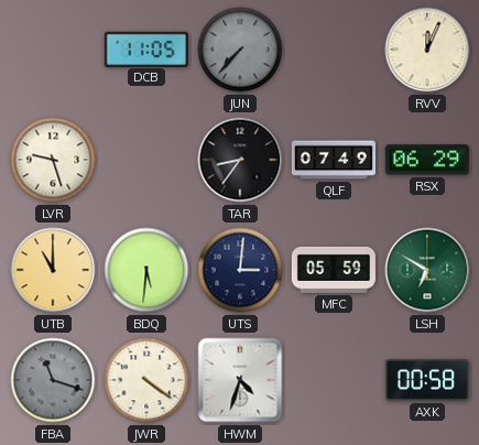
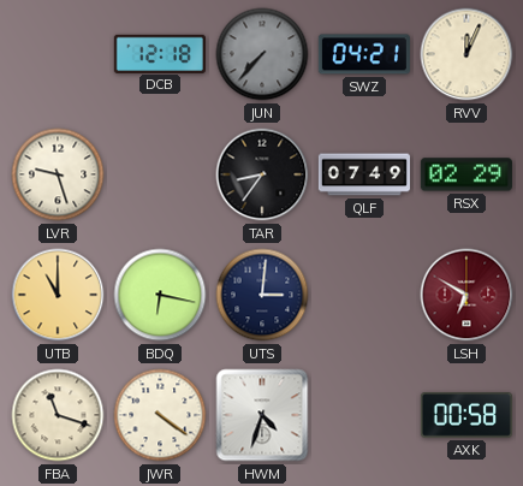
DCB: 11:05 -> 12:18 (160, 53)
SWZ: none -> 04:21 (364, 54)
RSX: 06:29 -> 02:29 (466, 174)
BDQ: 5:31 -> 6:17 (160, 295)
MFC: 05:59 -> none (334, 270)
LSH dial: green -> burgundy (466, 295)
FBA dial: grey -> cream (58, 415)
